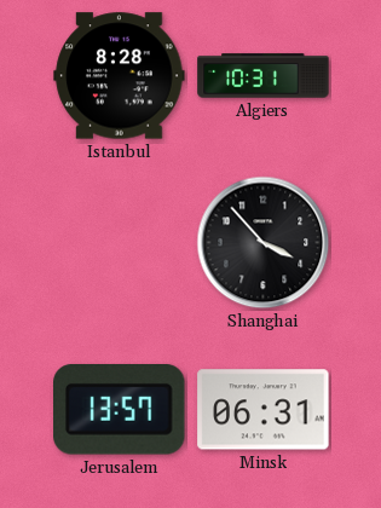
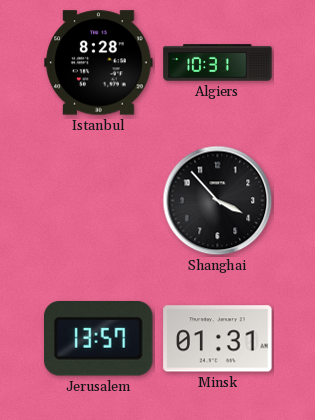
Minsk: 06:31 -> 01:31 (218, 339)
